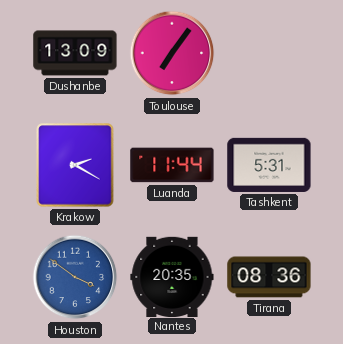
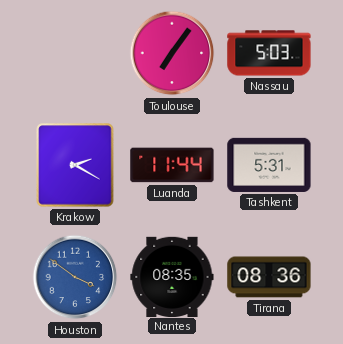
Dushanbe: 13:09 -> none (75, 53)
Nassau: none -> 5:03 (269, 53)
Nantes: 20:35 -> 08:35 (172, 276)
